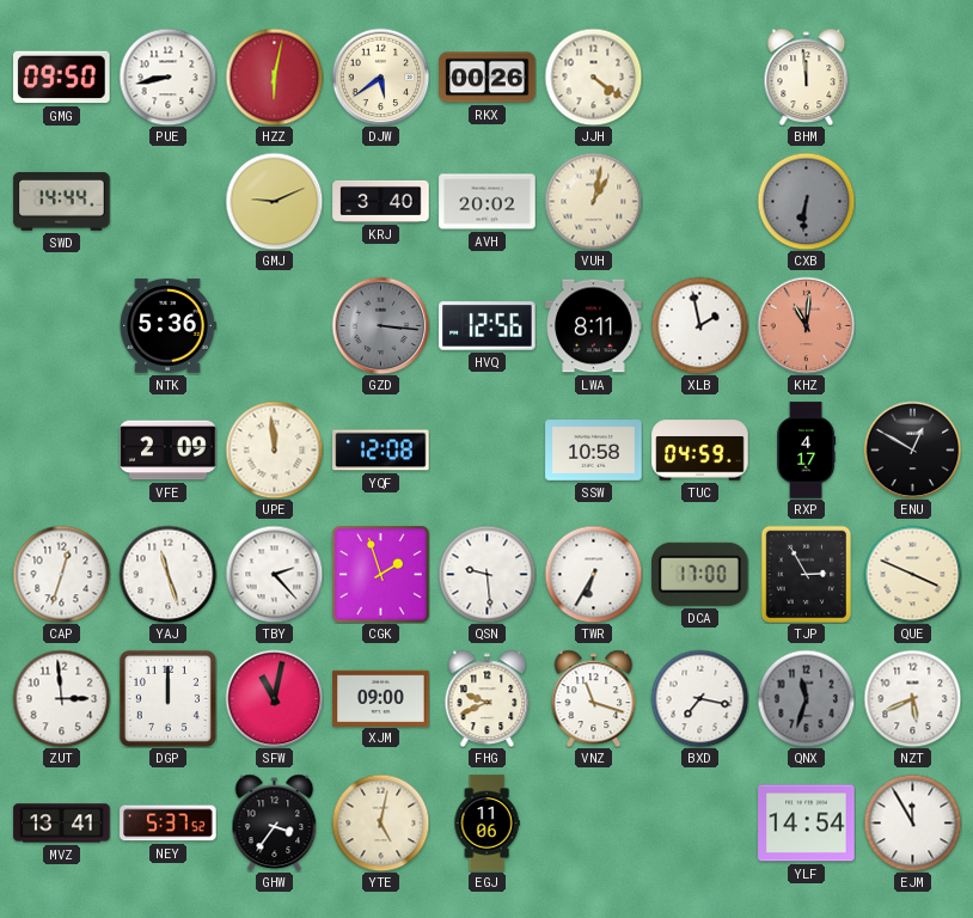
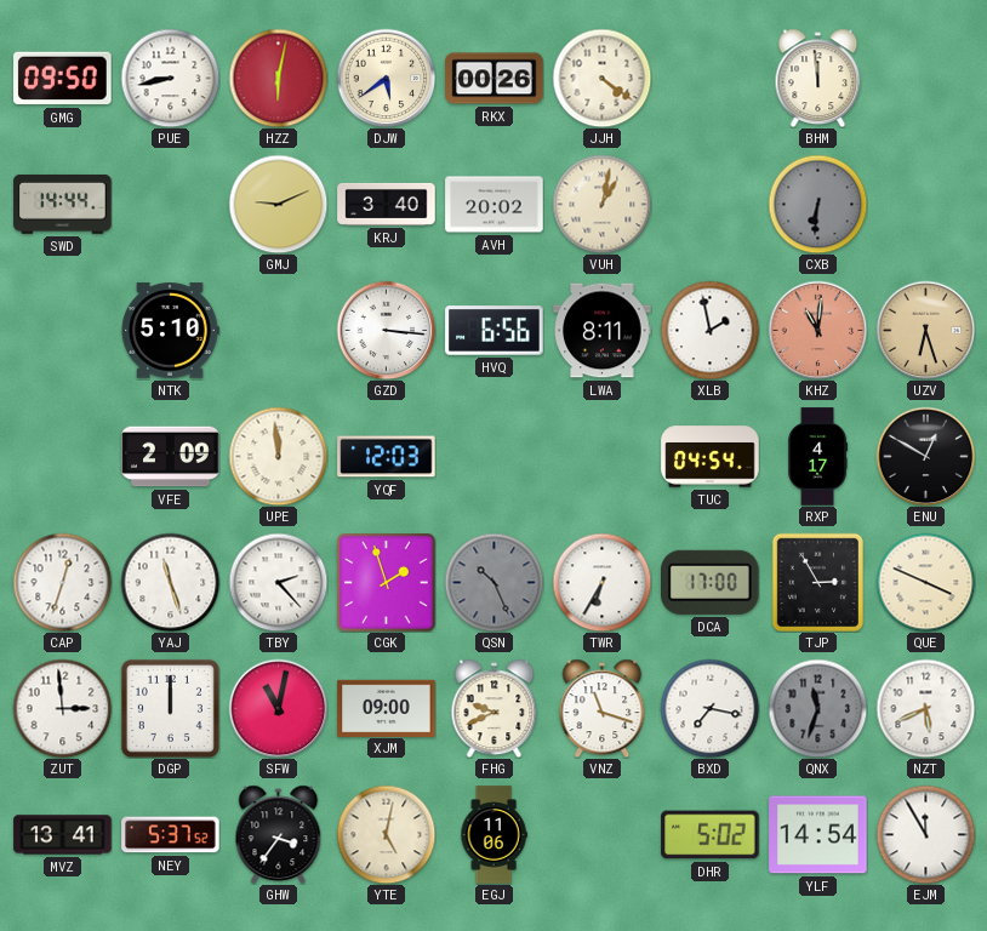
NTK: 5:36 -> 5:10 (170, 331)
GZD dial: grey -> white (386, 330)
HVQ: 12:56 -> 6:56 (495, 331)
UZV: none -> 6:27 (925, 330)
YQF: 12:08 -> 12:03 (387, 457)
SSW: 10:58 -> none (594, 451)
TUC: 04:59 -> 04:54 (711, 457)
QSN: 9:29 -> 10:26 (493, 582)
QSN dial: white -> grey (493, 582)
DHR: none -> 5:02 (711, 835)
